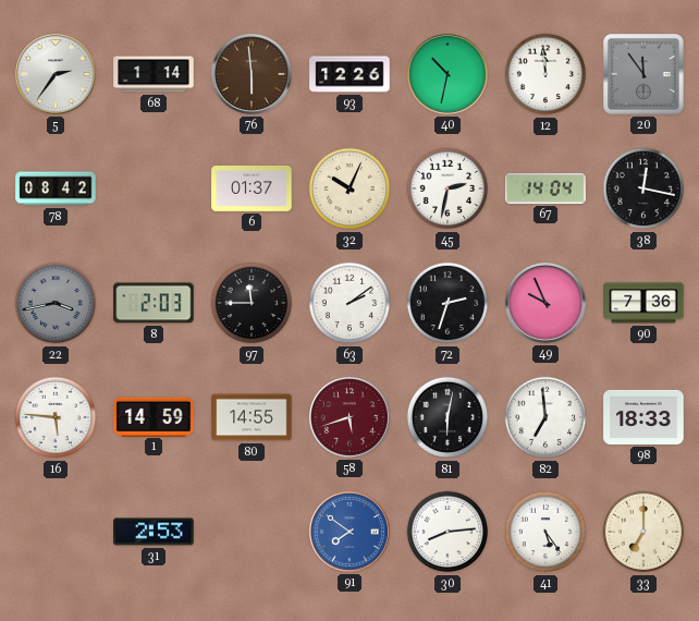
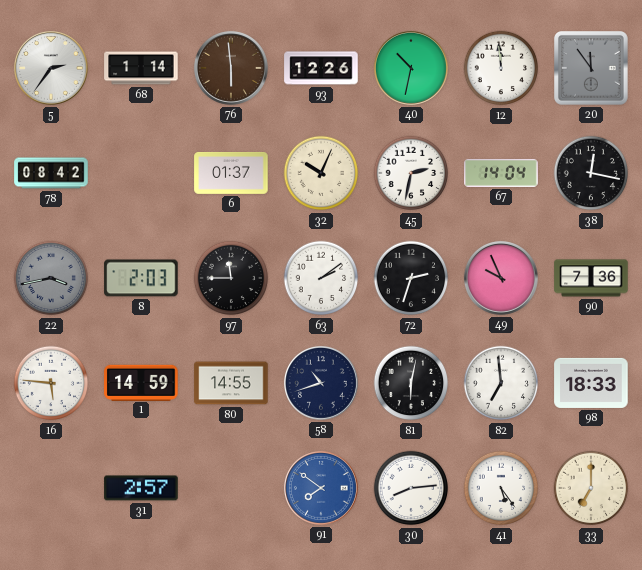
58: 5:42 -> 10:42 (321, 383)
58 dial: burgundy -> navy (321, 383)
31: 2:53 -> 2:57 (141, 488)
